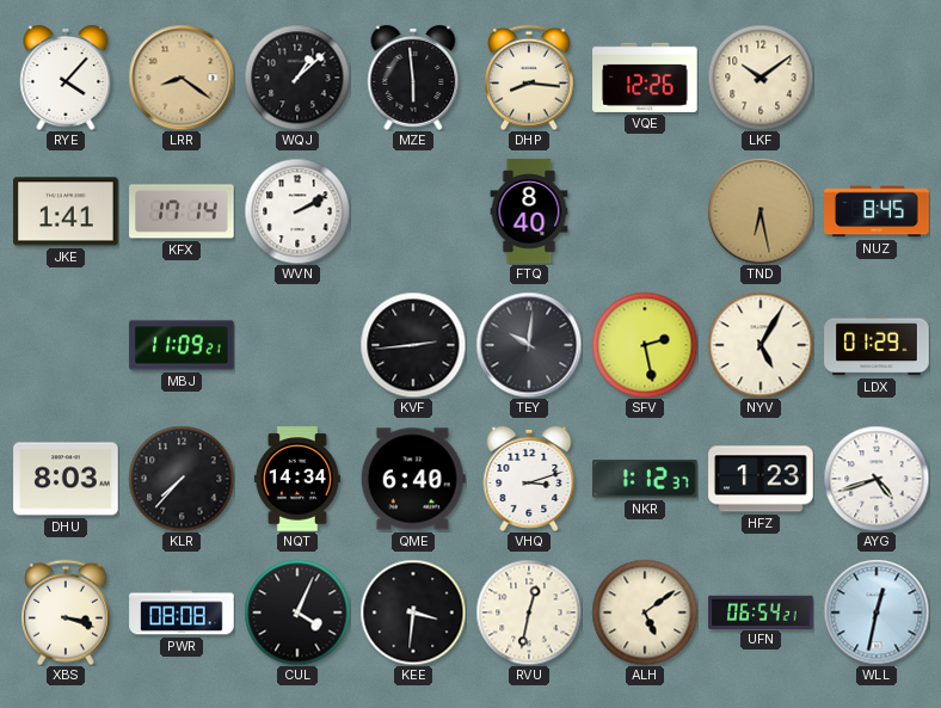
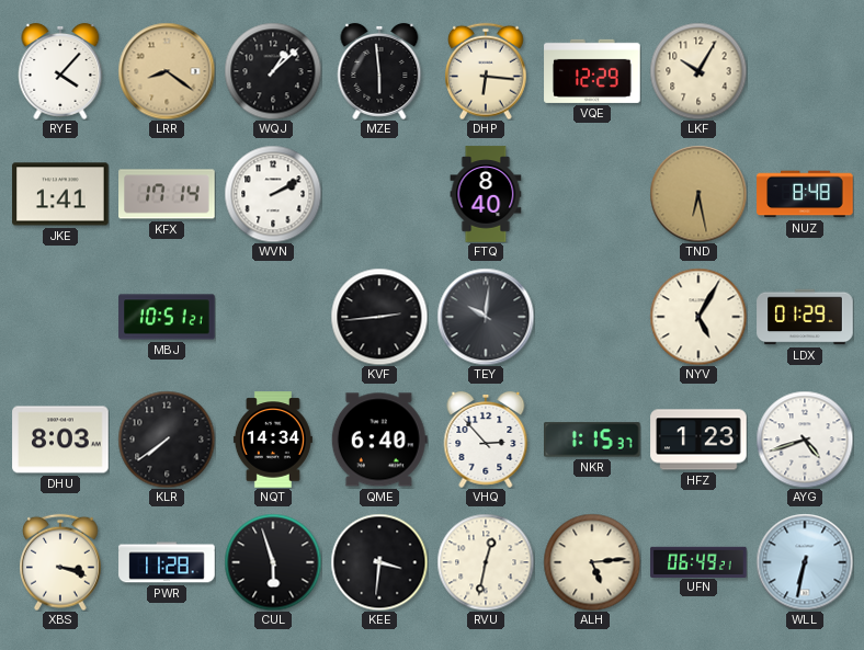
DHP: 8:16 -> 6:16 (487, 71)
VQE: 12:26 -> 12:29 (592, 71)
LKF: 10:09 -> 10:05 (698, 71)
NUZ: 8:45 -> 8:48 (805, 194)
MBJ: 11:09 -> 10:51 (167, 317)
SFV: 2:28 -> none (645, 345)
KLR: 7:37 -> 7:39 (167, 440)
VHQ: 3:12 -> 2:53 (486, 440)
NKR: 1:12 -> 1:15 (593, 440)
PWR: 08:08 -> 11:28 (167, 562)
CUL: 4:04 -> 5:57 (273, 562)
ALH: 5:09 -> 5:14 (592, 562)
UFN: 06:54 -> 06:49 (698, 561)
WLL: 12:32 -> 6:32 (805, 562)
